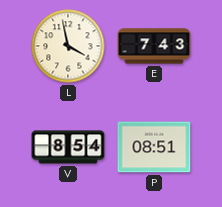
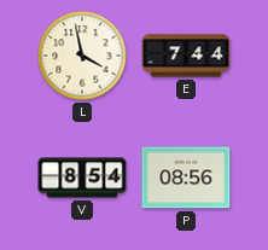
E: 7:43 -> 7:44 (186, 56)
P: 08:51 -> 08:56 (186, 178)
